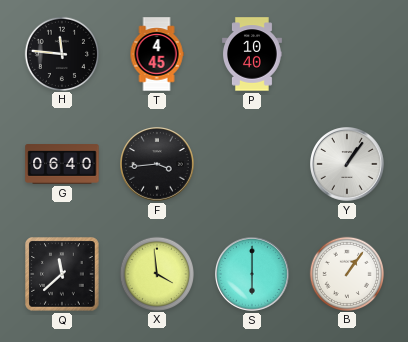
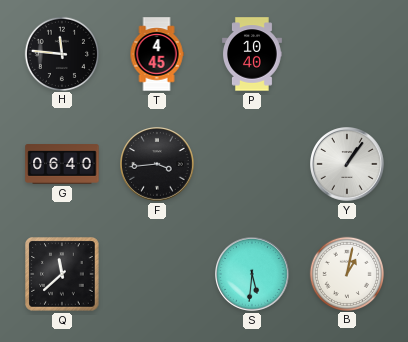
X: 3:59 -> none (156, 273)
S: 6:00 -> 5:31 (253, 275)
B: 1:06 -> 1:02 (346, 273)
